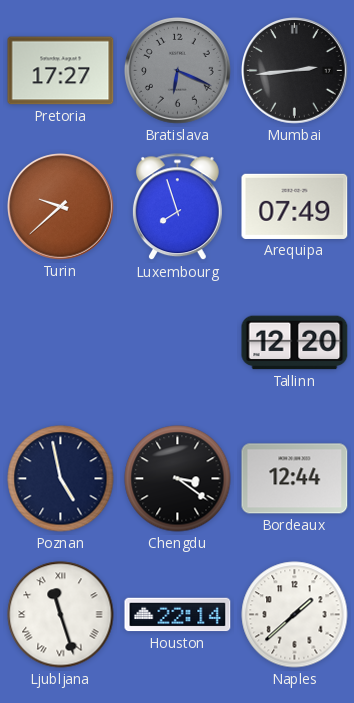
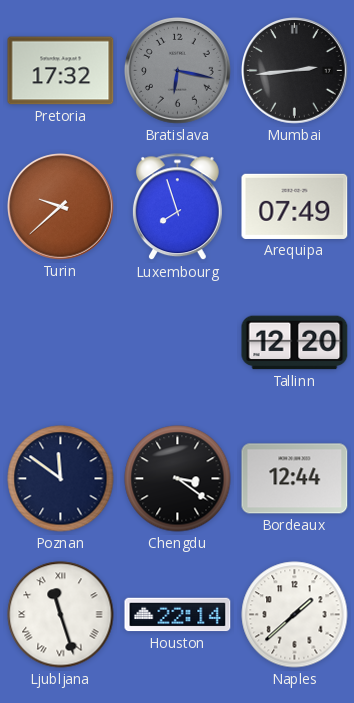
Pretoria: 17:27 -> 17:32 (61, 71)
Bratislava: 6:19 -> 6:17 (178, 71)
Poznan: 4:58 -> 11:51 (61, 479)
